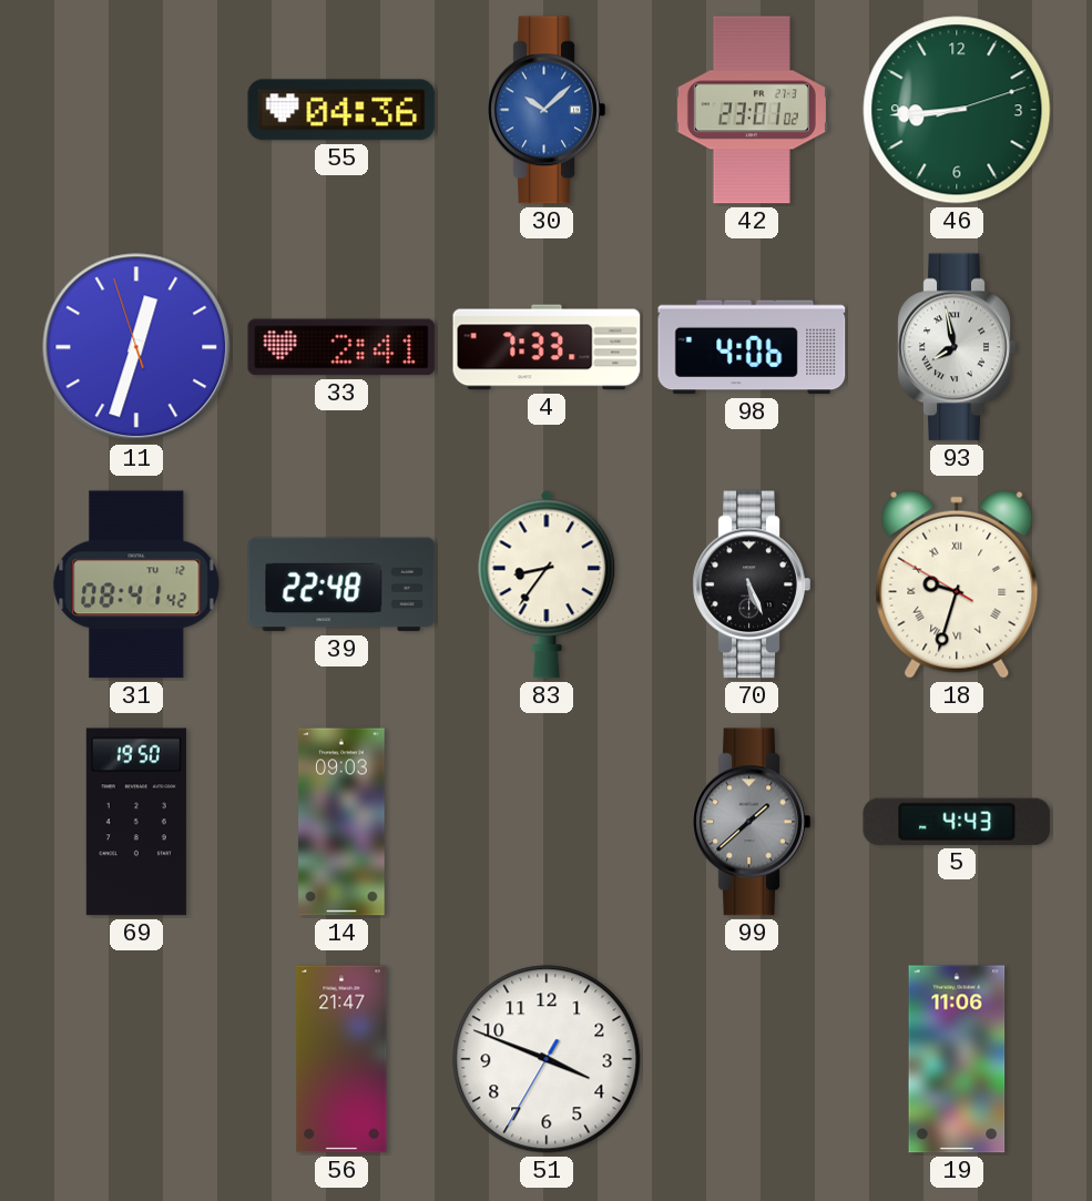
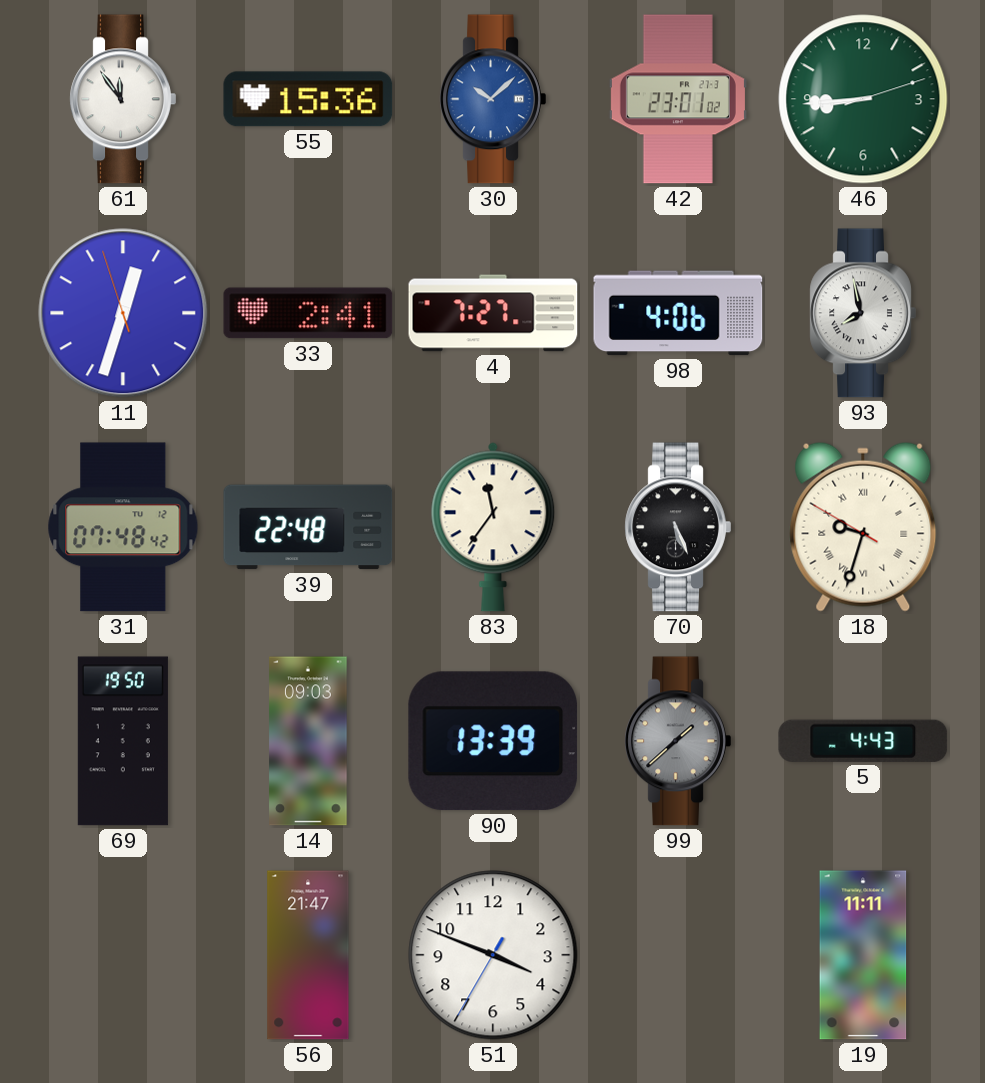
61: none -> 11:54 (123, 99)
55: 04:36 -> 15:36 (308, 99)
4: 7:33 -> 7:27 (493, 313)
31: 08:41 -> 07:48 (123, 527)
83: 8:36 -> 11:36 (493, 527)
90: none -> 13:39 (493, 741)
19: 11:06 -> 11:11 (863, 955)
